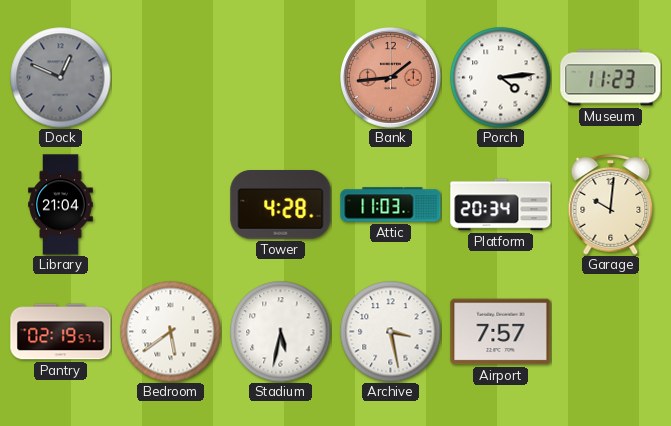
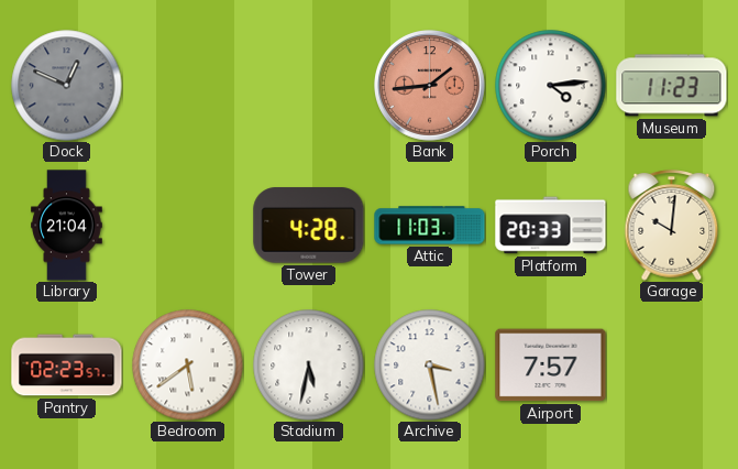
Platform: 20:34 -> 20:33 (551, 226)
Pantry: 02:19 -> 02:23 (67, 366)
